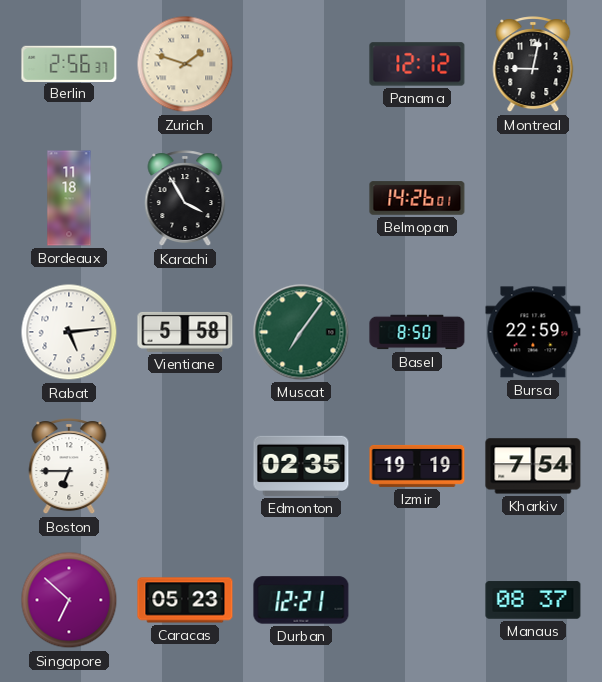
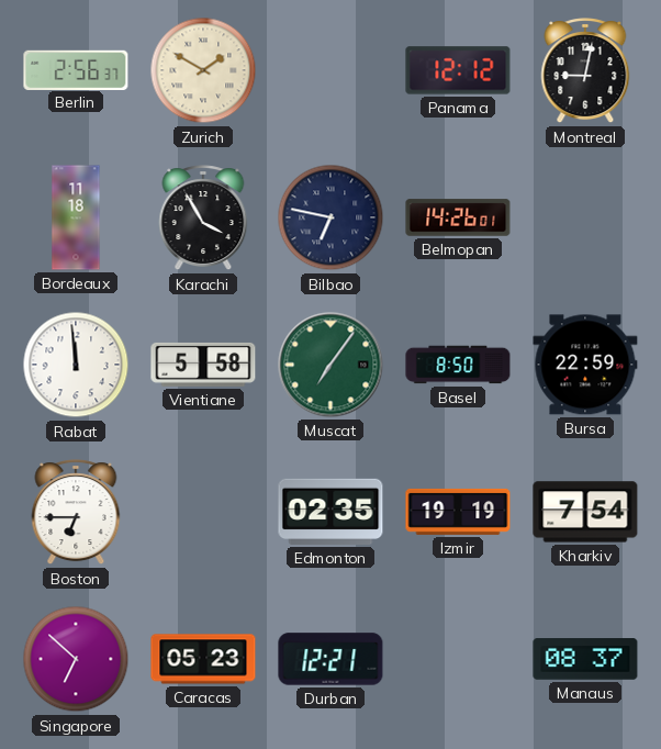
Zurich: 1:48 -> 1:50 (203, 70)
Bilbao: none -> 6:47 (330, 217)
Rabat: 5:14 -> 11:59 (76, 365)
